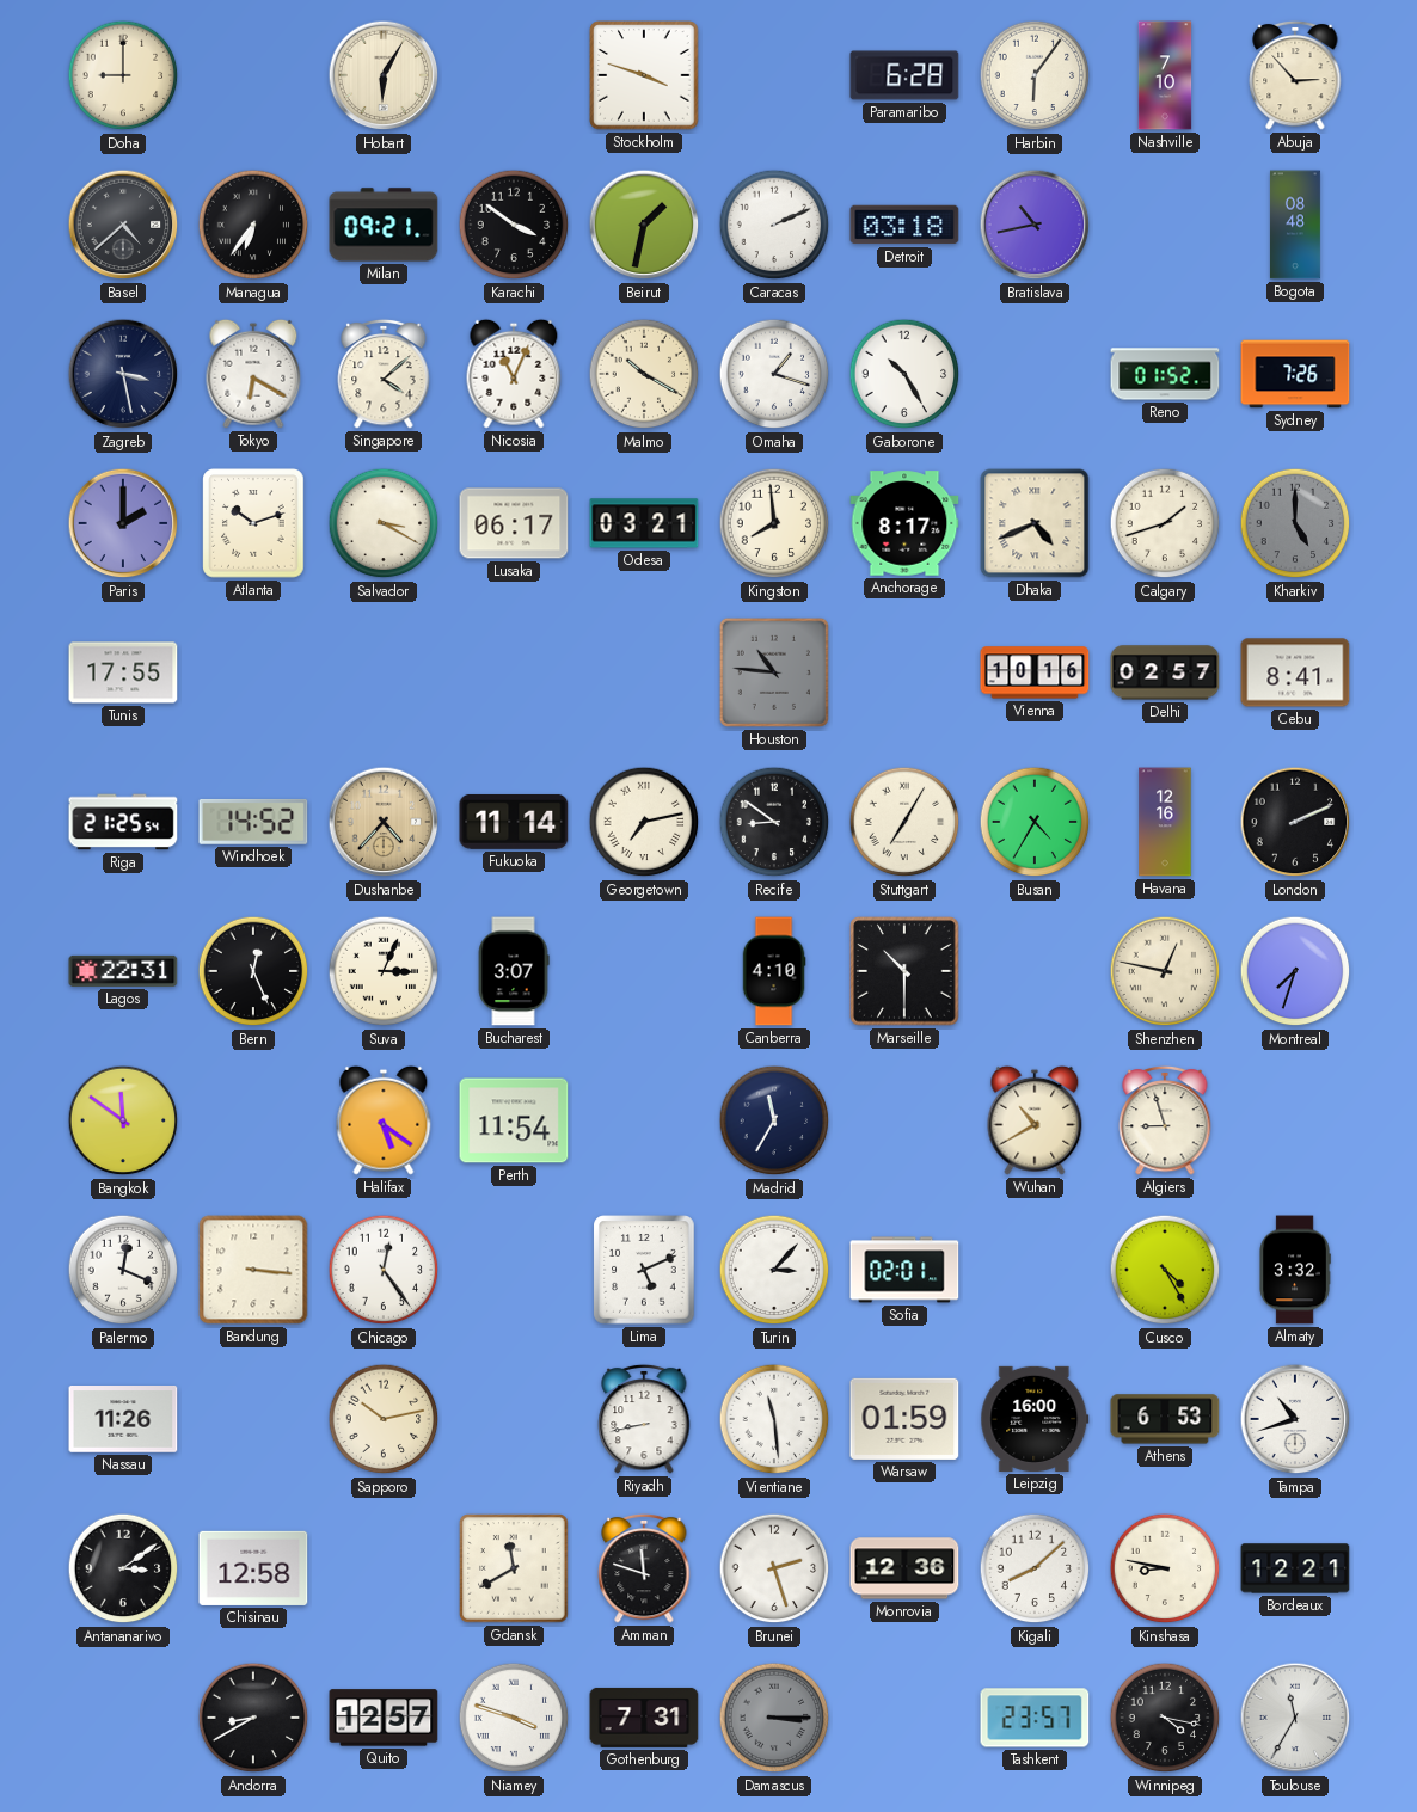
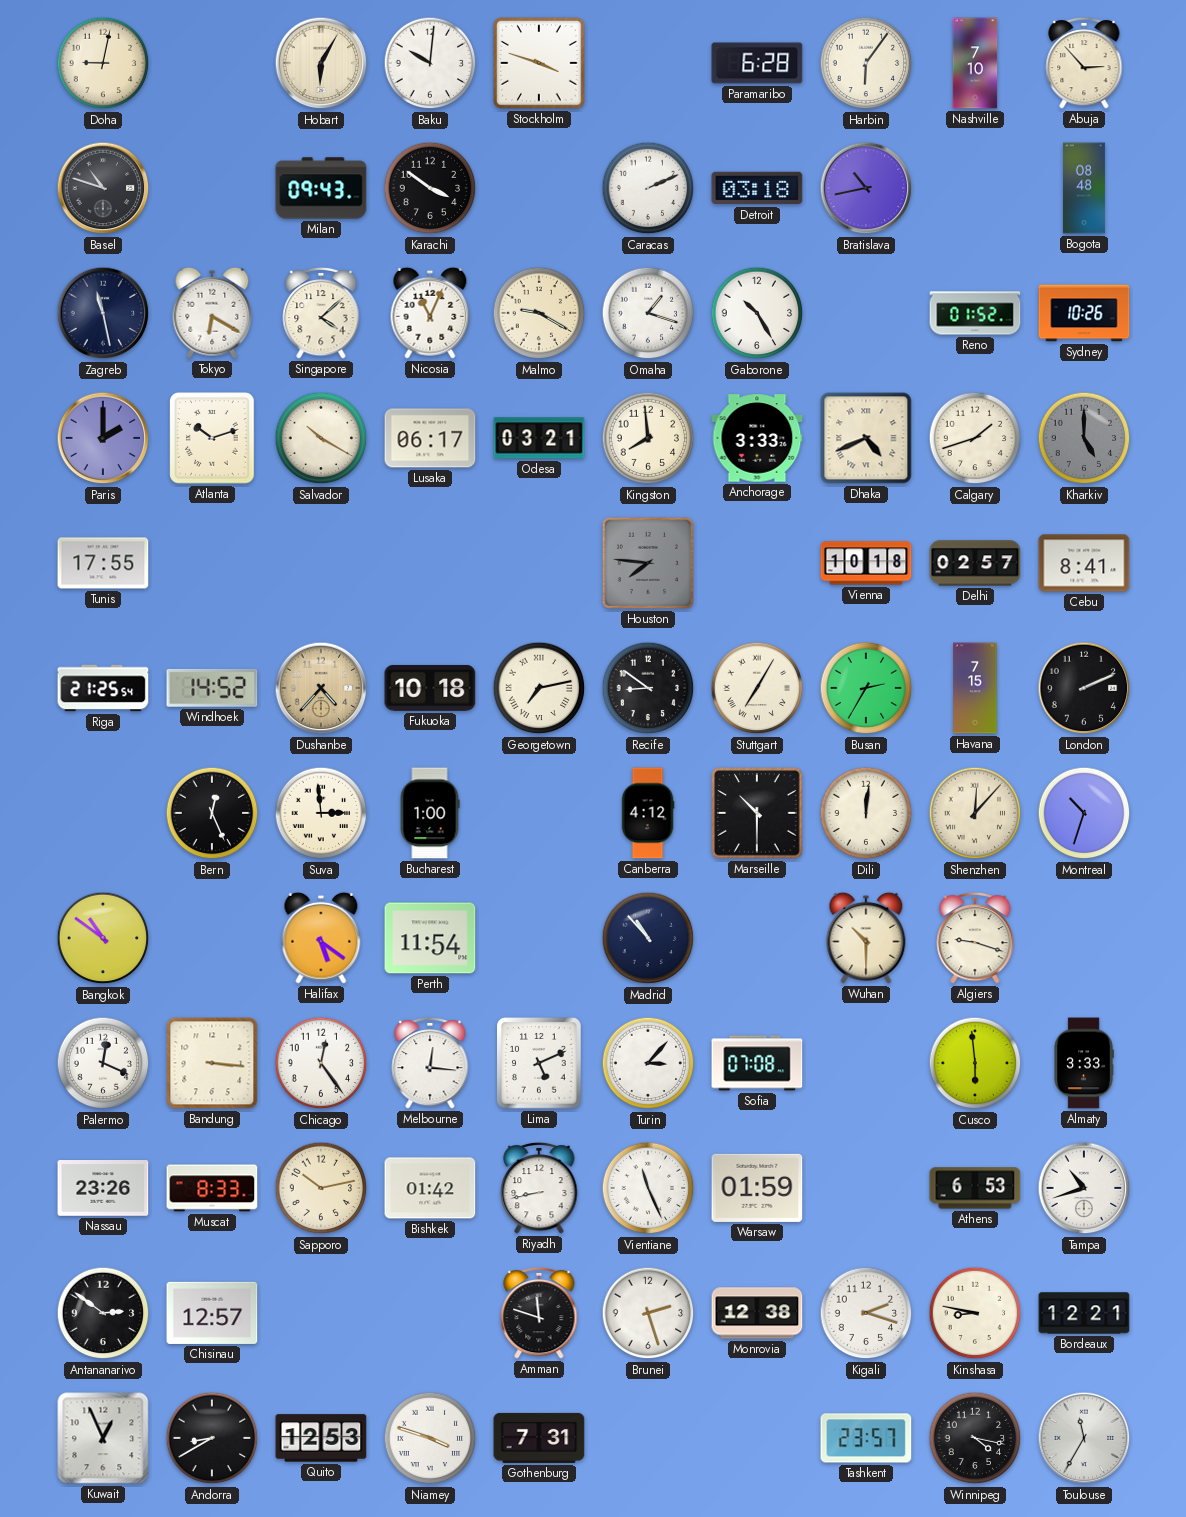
Doha: 9:00 -> 9:02 (103, 63)
Baku: none -> 10:01 (430, 63)
Basel: 4:38 -> 10:48 (103, 188)
Managua: 6:36 -> none (253, 225)
Milan: 09:21 -> 09:43 (321, 188)
Beirut: 1:32 -> none (644, 225)
Zagreb: 3:28 -> 11:28 (103, 313)
Malmo: 10:20 -> 9:20 (539, 313)
Sydney: 7:26 -> 10:26 (1084, 313)
Salvador: 3:20 -> 10:20 (321, 438)
Anchorage: 8:17 -> 3:33 (757, 438)
Houston: 10:46 -> 7:46 (648, 563)
Vienna: 10:16 -> 10:18 (866, 563)
Fukuoka: 11:14 -> 10:18 (430, 688)
Busan: 4:35 -> 2:35 (866, 688)
Havana: 12:16 -> 7:15 (975, 688)
Lagos: 22:31 -> none (123, 971)
Suva: 3:04 -> 2:59 (321, 813)
Bucharest: 3:07 -> 1:00 (430, 813)
Canberra: 4:10 -> 4:12 (648, 813)
Dili: none -> 12:01 (866, 813)
Shenzhen: 12:47 -> 12:07 (975, 813)
Montreal: 7:33 -> 10:33 (1084, 813)
Bangkok: 11:51 -> 10:51 (103, 938)
Madrid: 11:35 -> 10:53 (648, 938)
Wuhan: 10:40 -> 10:30 (866, 938)
Algiers: 8:57 -> 9:18 (975, 938)
Melbourne: none -> 12:16 (430, 1063)
Sofia: 02:01 -> 07:08 (757, 1063)
Cusco: 4:25 -> 5:59 (975, 1063)
Almaty: 3:32 -> 3:33 (1084, 1063)
Nassau: 11:26 -> 23:26 (103, 1189)
Muscat: none -> 8:33 (212, 1188)
Bishkek: none -> 01:42 (430, 1188)
Vientiane: 11:29 -> 11:26 (648, 1188)
Leipzig: 16:00 -> none (1035, 1419)
Antananarivo: 3:09 -> 2:51 (103, 1313)
Chisinau: 12:58 -> 12:57 (212, 1313)
Gdansk: 11:40 -> none (514, 1568)
Monrovia: 12:36 -> 12:38 (757, 1313)
Kigali: 8:08 -> 2:18 (866, 1313)
Kuwait: none -> 12:56 (103, 1438)
Quito: 12:57 -> 12:53 (321, 1438)
Damascus: 3:15 -> none (774, 1718)
